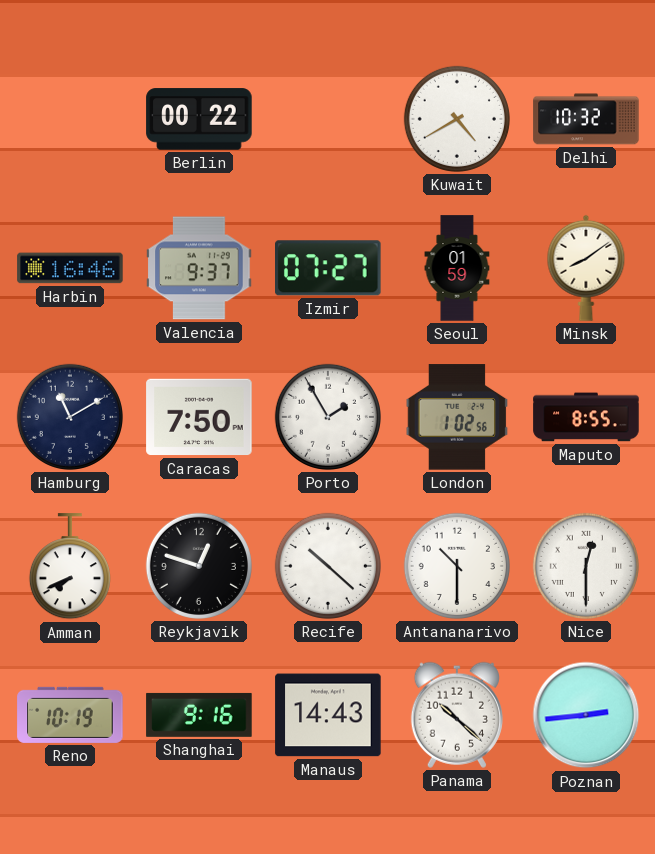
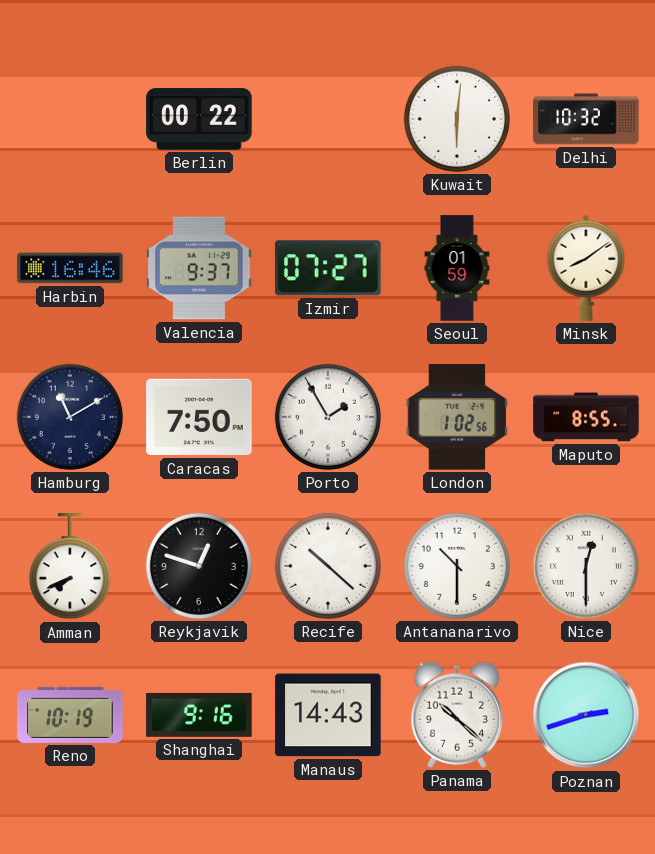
Kuwait: 4:40 -> 6:01 (457, 119)
Poznan: 2:44 -> 2:42 (586, 715)
